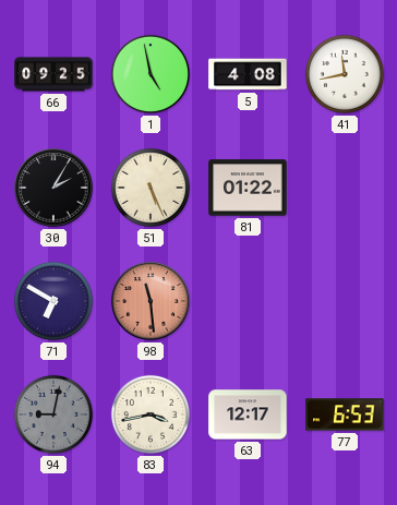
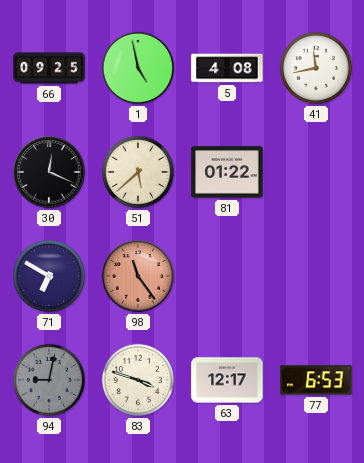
30: 2:05 -> 12:19 (49, 172)
51: 5:26 -> 5:38 (138, 172)
98: 11:29 -> 11:24 (138, 276)
83: 3:43 -> 3:48 (138, 380)
